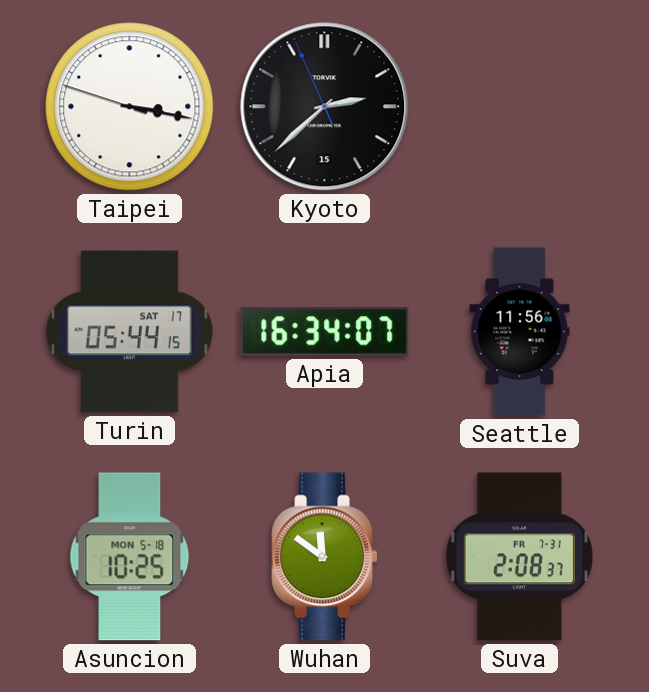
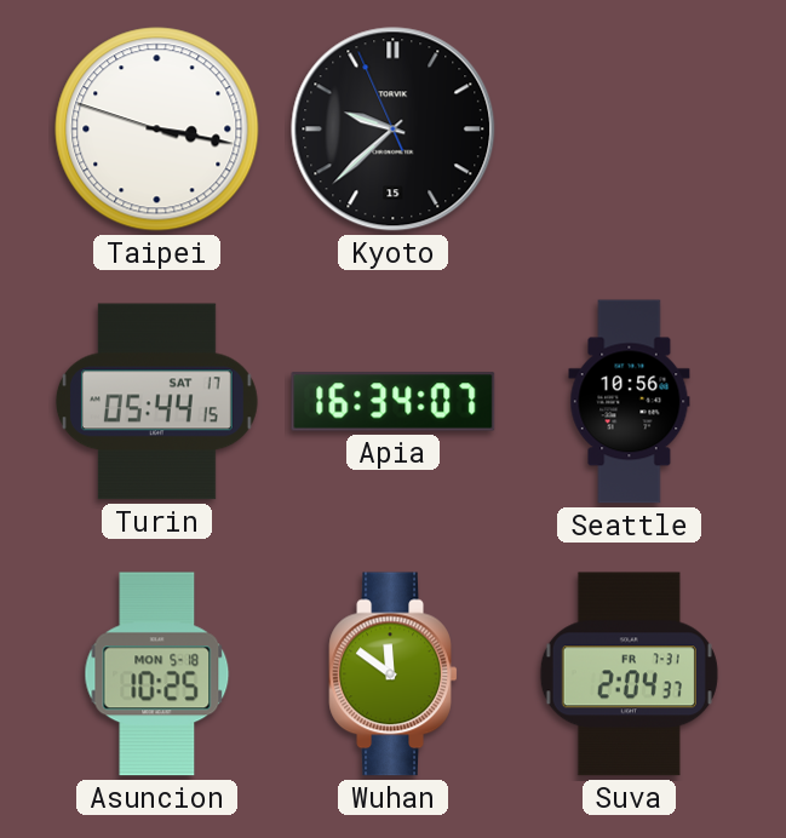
Kyoto: 2:37 -> 9:37 (394, 130)
Seattle: 11:56 -> 10:56 (630, 402)
Suva: 2:08 -> 2:04 (629, 675)
